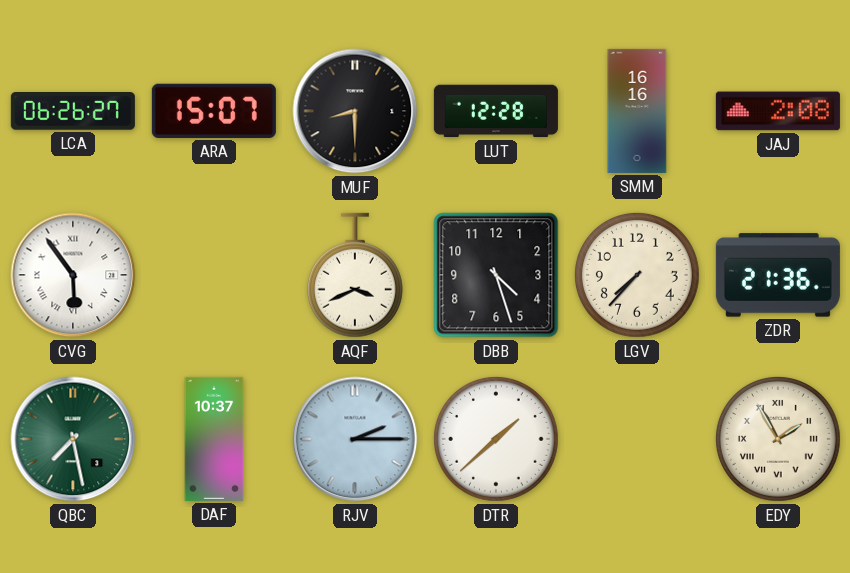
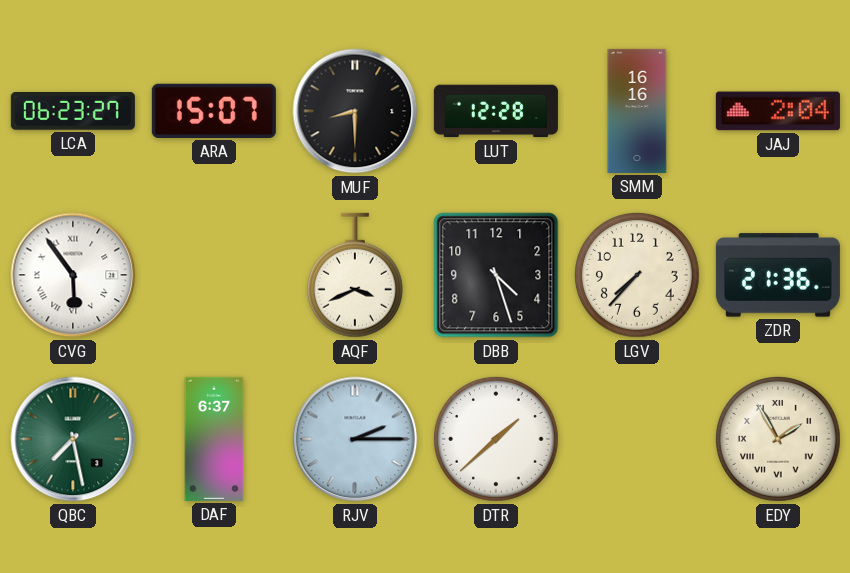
LCA: 06:26 -> 06:23 (73, 112)
JAJ: 2:08 -> 2:04 (778, 111)
DAF: 10:37 -> 6:37 (214, 439)
